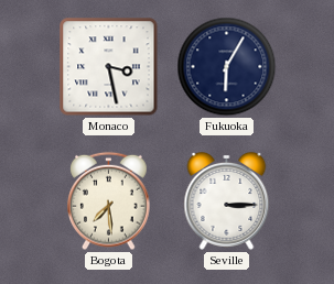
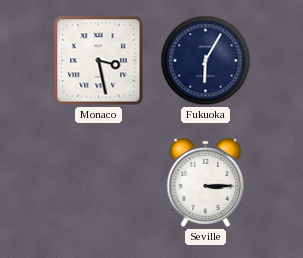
Bogota: 7:29 -> none (109, 201)
